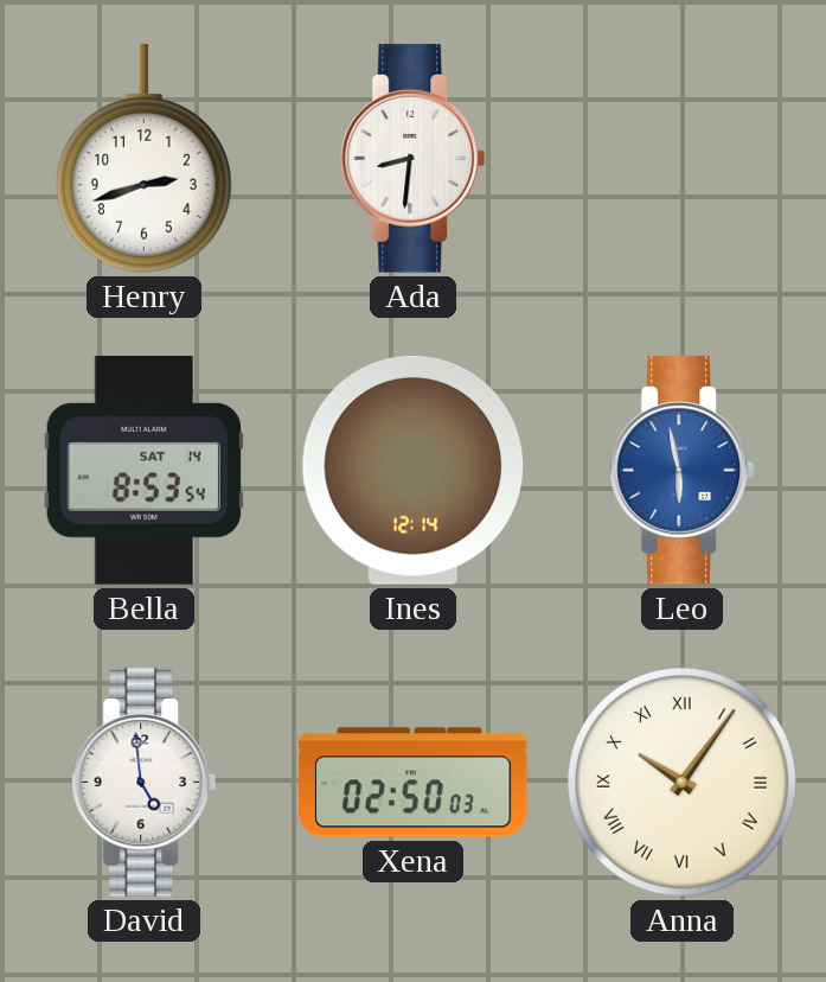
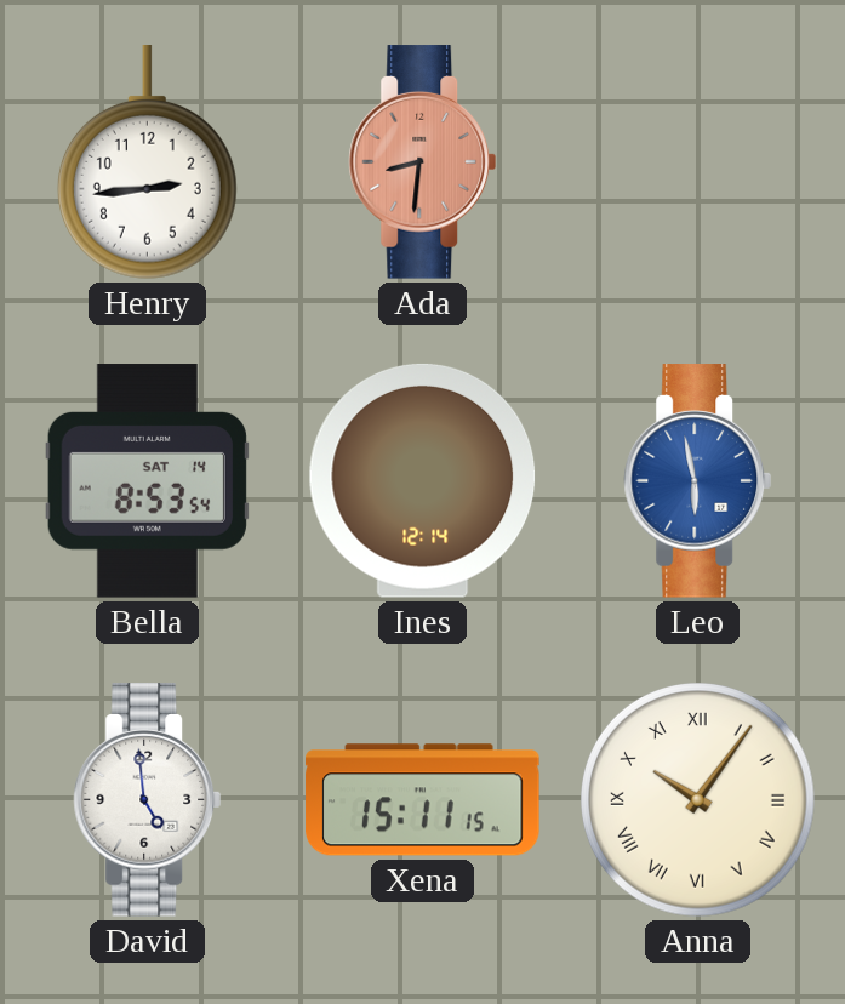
Henry: 2:42 -> 2:44 (147, 162)
Ada dial: white -> salmon (423, 162)
Xena: 02:50 -> 15:11 (423, 800)
